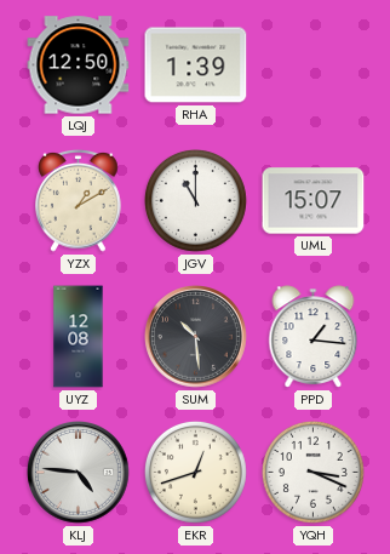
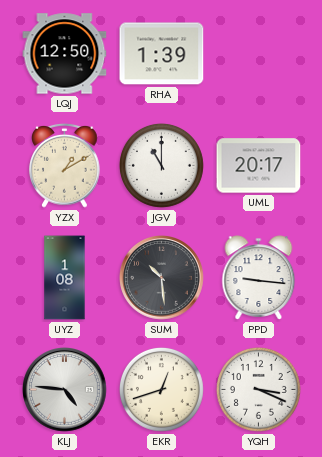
UML: 15:07 -> 20:17 (259, 166)
UYZ: 12:08 -> 1:08 (65, 278)
PPD: 1:16 -> 9:16 (259, 278)
